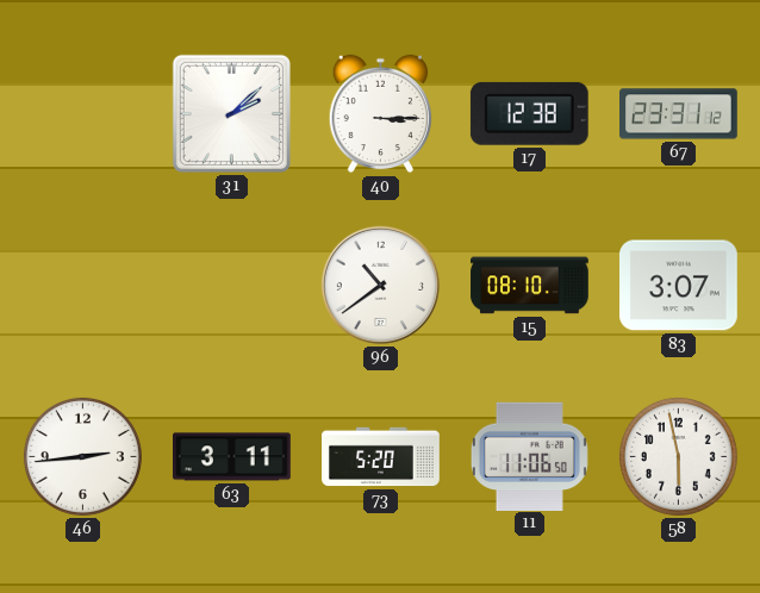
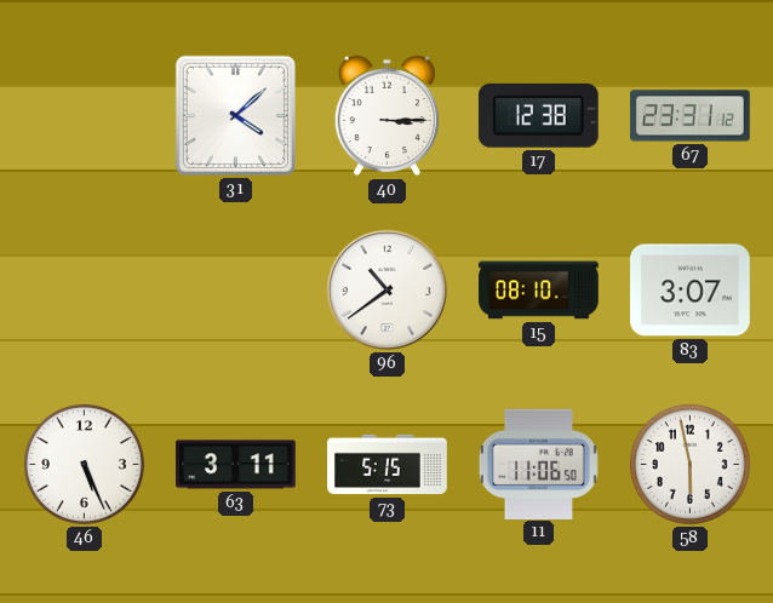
31: 2:08 -> 4:08 (235, 115)
46: 2:44 -> 5:26 (84, 464)
73: 5:20 -> 5:15 (388, 465)
